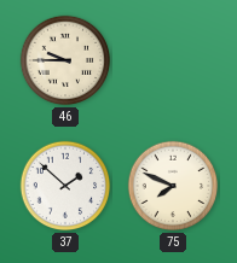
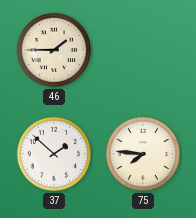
46: 9:45 -> 1:45 (54, 50)
75: 7:49 -> 7:46 (143, 154)
